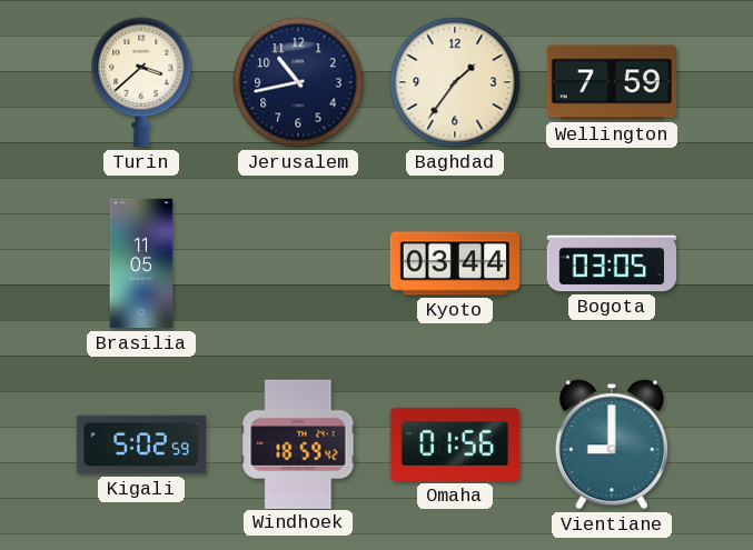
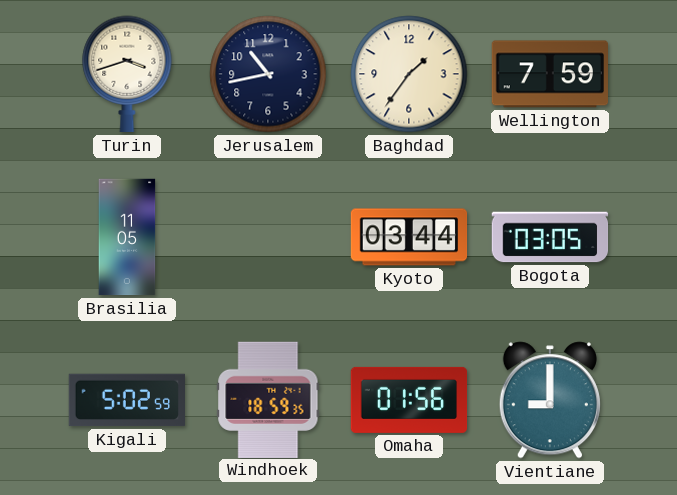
Turin: 3:38 -> 3:42 (127, 74)
Windhoek: 18:59:42 -> 18:59:35 (268, 399)
